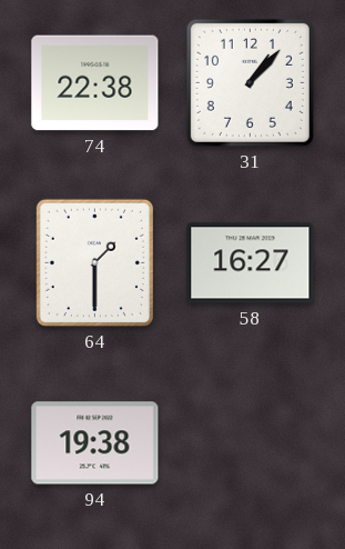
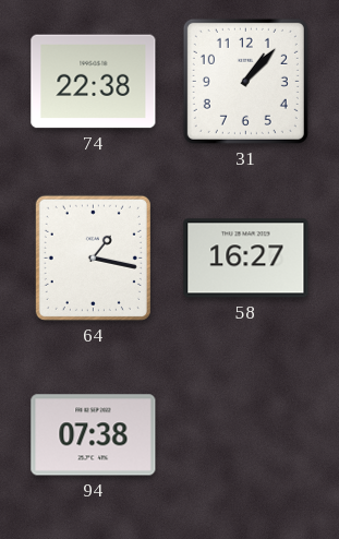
64: 1:30 -> 1:17 (93, 257)
94: 19:38 -> 07:38 (94, 435)
